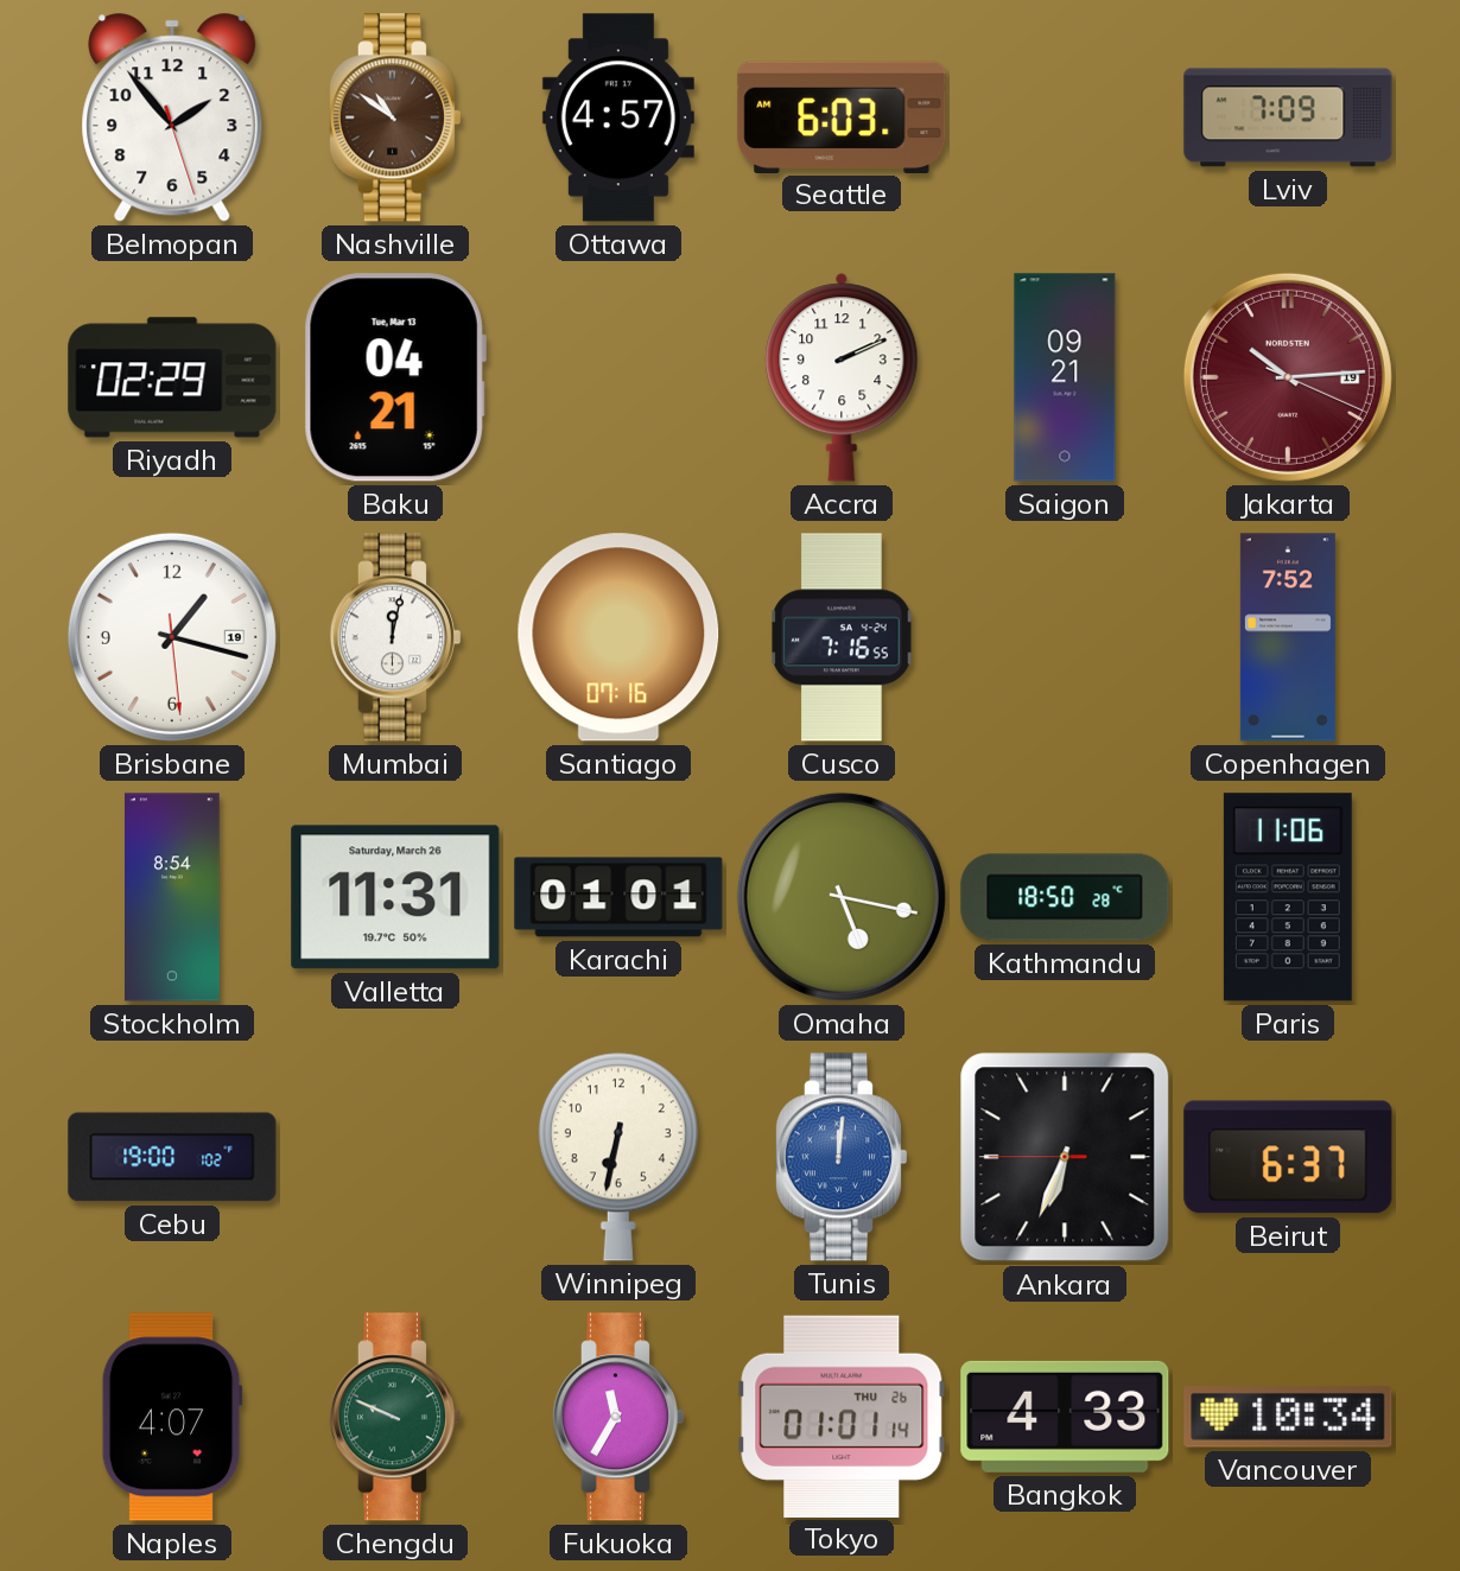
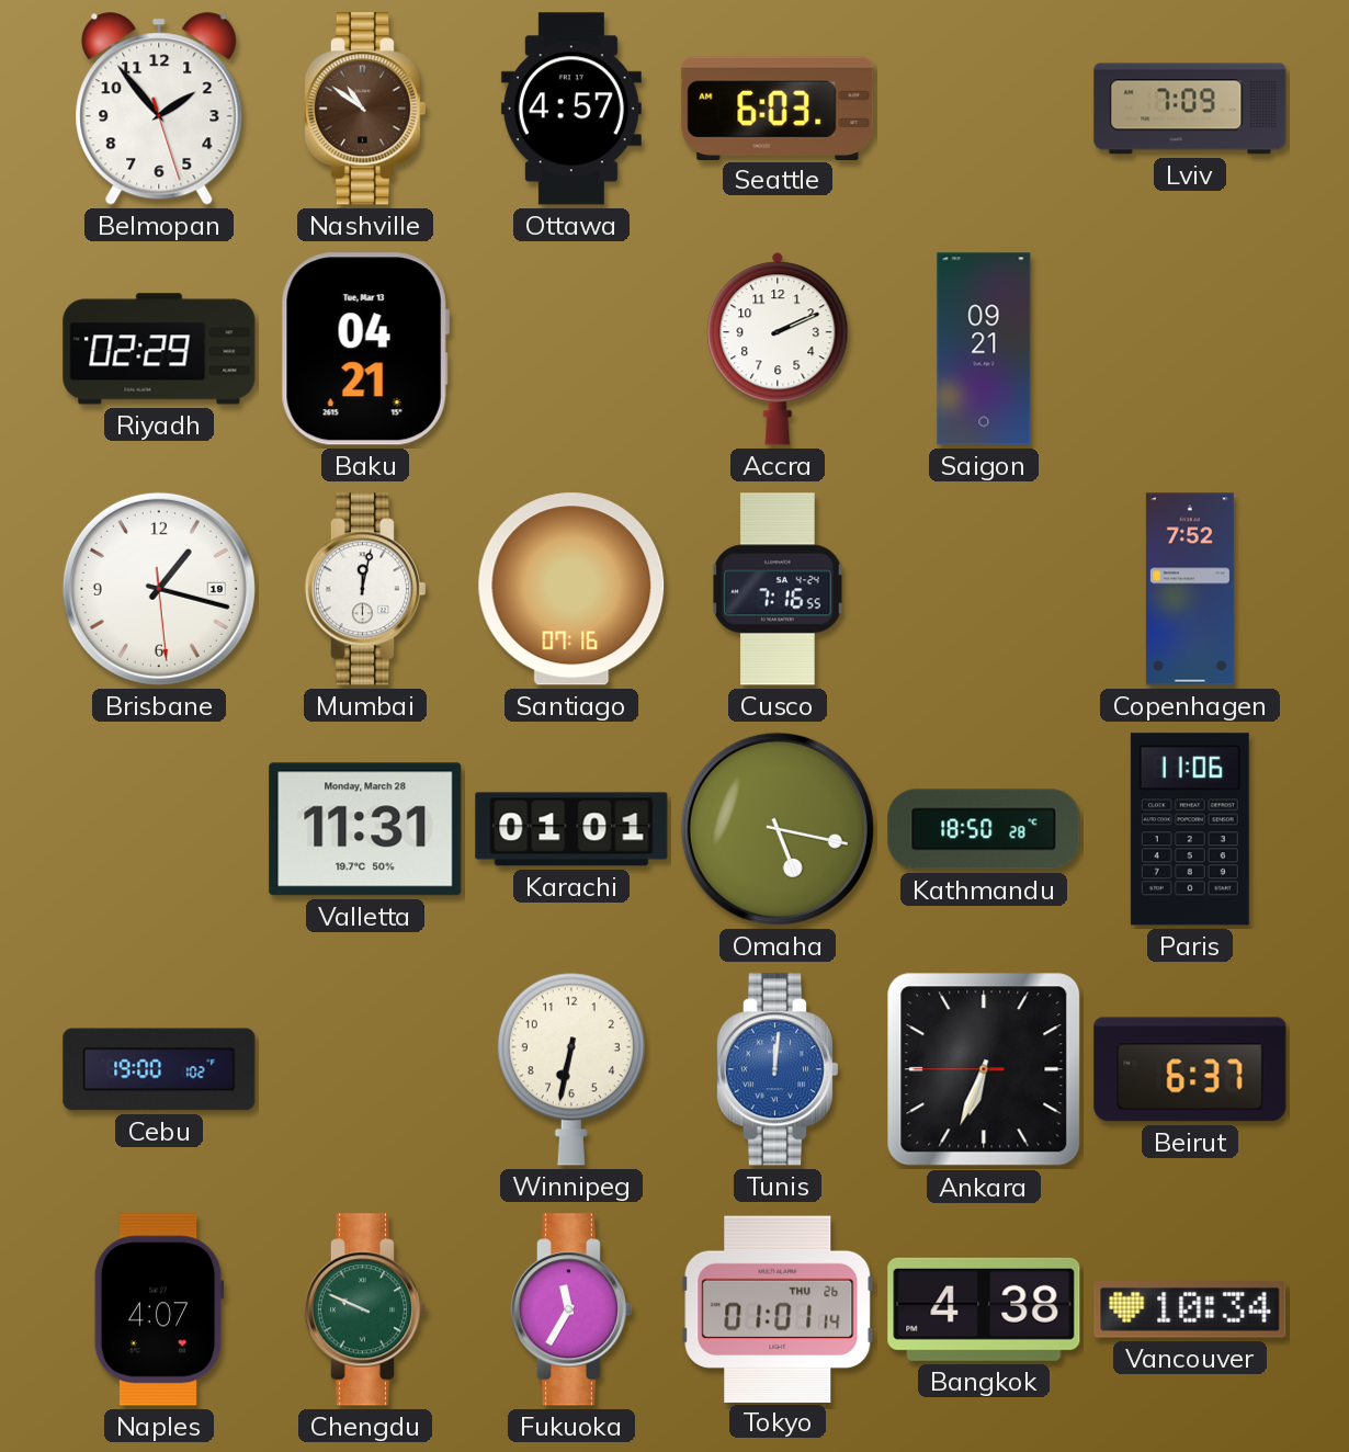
Jakarta: 10:14 -> none (1288, 377)
Stockholm: 8:54 -> none (173, 897)
Valletta date: Saturday, March 26 -> Monday, March 28 (365, 829)
Bangkok: 4:33 -> 4:38 (984, 1309)
